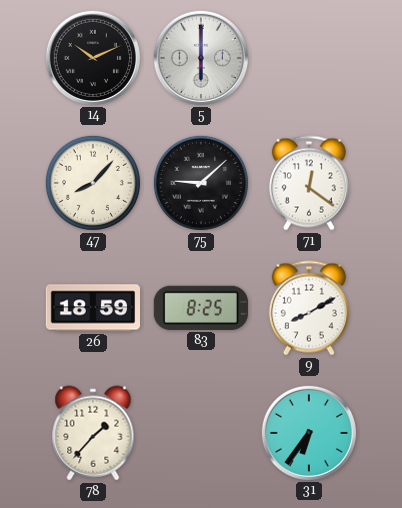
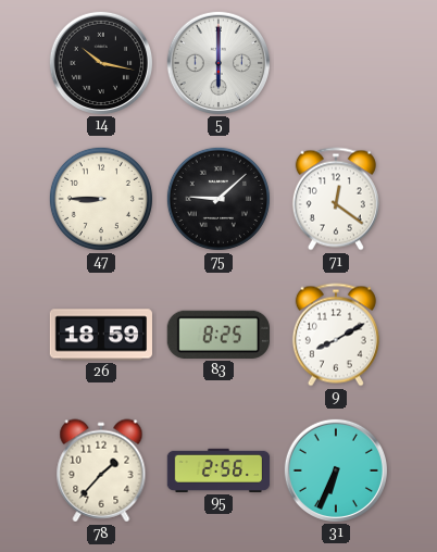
14: 10:11 -> 10:17 (100, 62)
47: 8:07 -> 8:45 (101, 199)
95: none -> 2:56 (218, 471)
31: 6:36 -> 6:34 (335, 469)
